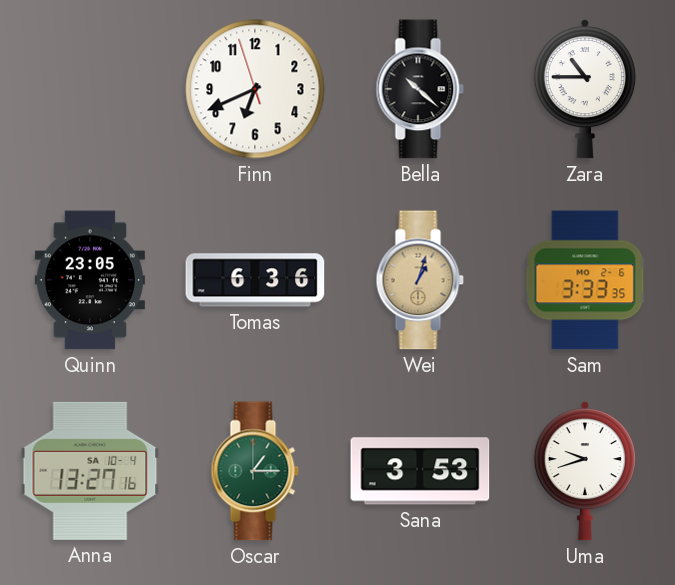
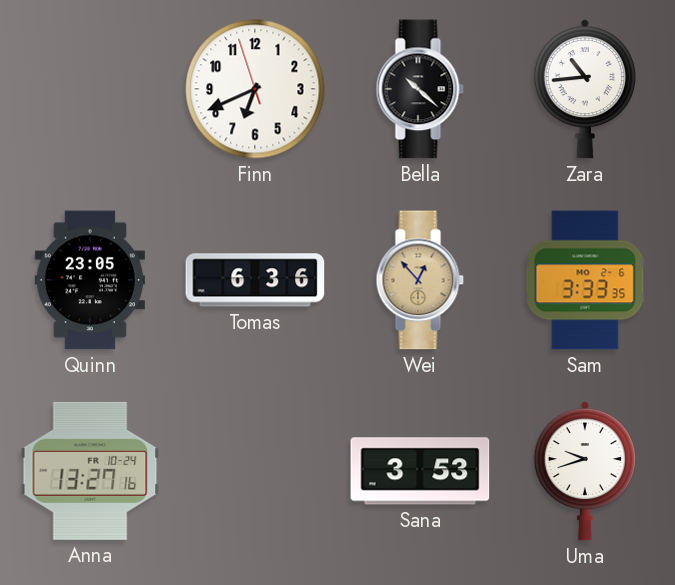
Zara: 10:45 -> 10:44 (585, 89)
Wei: 1:03 -> 12:53 (420, 280)
Anna date: SA 10-4 -> FR 10-24 (90, 471)
Oscar: 1:15 -> none (255, 471)
